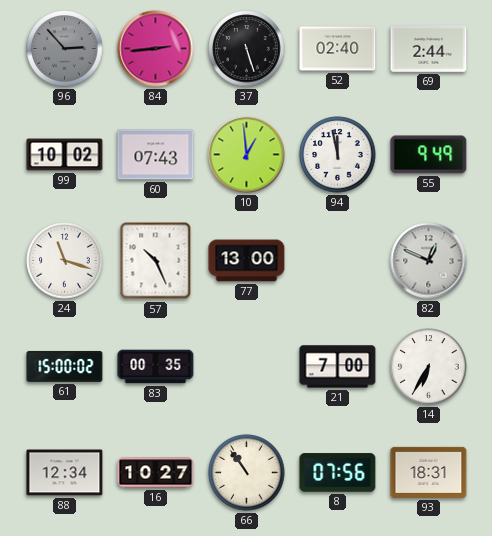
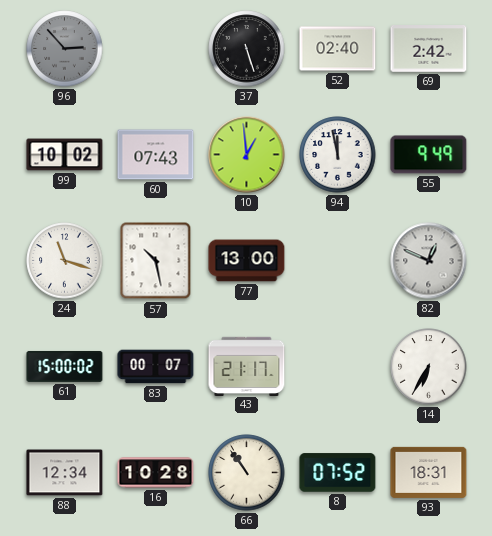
84: 2:44 -> none (156, 49)
69: 2:44 -> 2:42 (429, 49)
57: 10:26 -> 10:28 (156, 261)
83: 00:35 -> 00:07 (156, 367)
43: none -> 21:17 (247, 366)
21: 7:00 -> none (338, 367)
16: 10:27 -> 10:28 (156, 473)
8: 07:56 -> 07:52 (338, 473)
